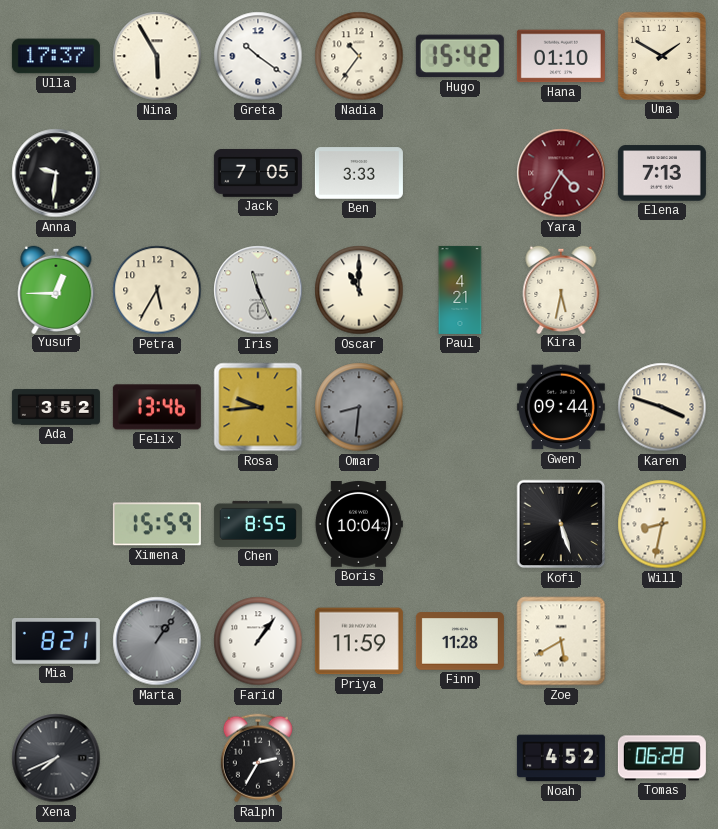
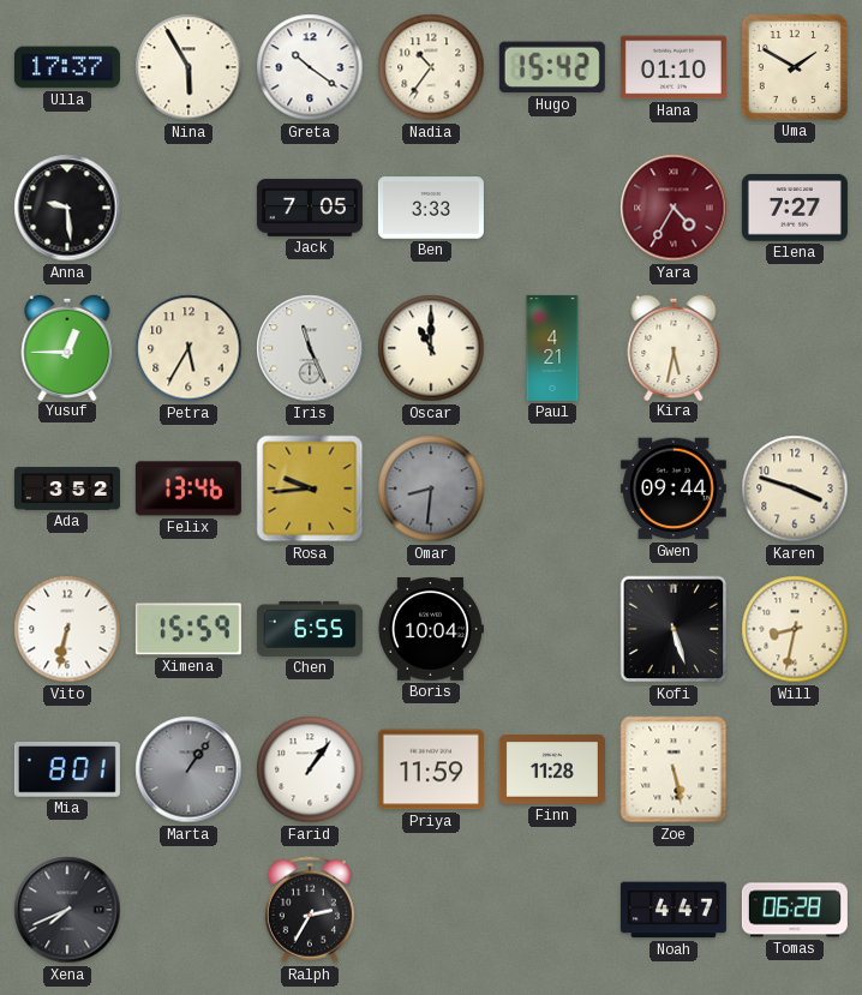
Anna: 9:31 -> 9:29 (67, 208)
Elena: 7:13 -> 7:27 (795, 208)
Vito: none -> 6:32 (67, 629)
Chen: 8:55 -> 6:55 (310, 629)
Mia: 8:21 -> 8:01 (67, 769)
Zoe: 5:40 -> 5:28 (674, 769)
Noah: 4:52 -> 4:47 (674, 910)
